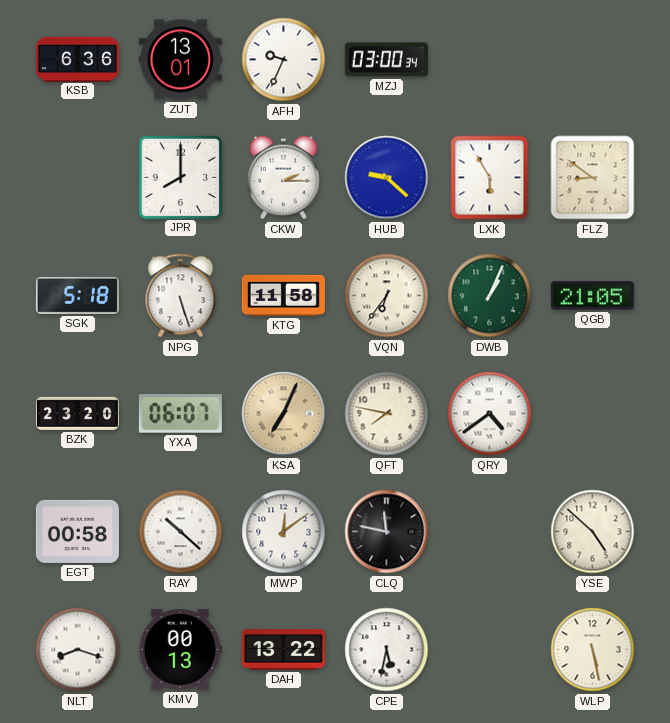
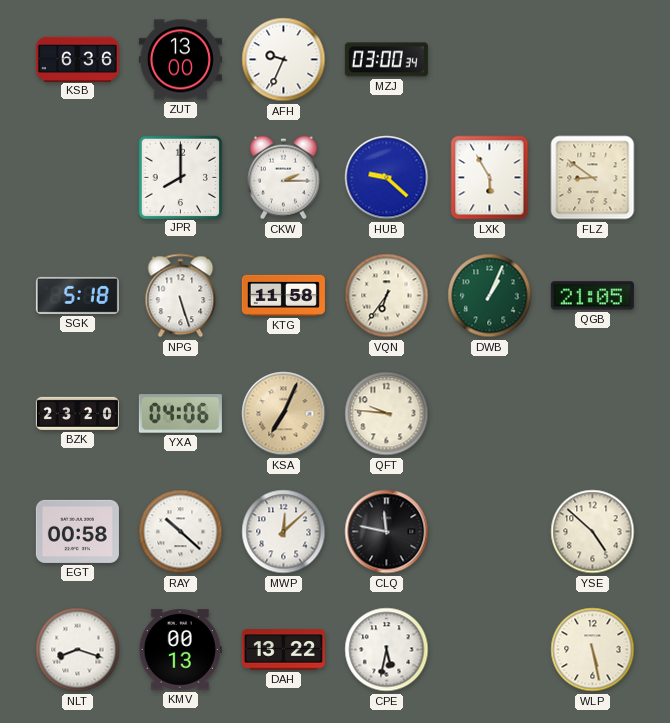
ZUT: 13:01 -> 13:00 (180, 60)
YXA: 06:07 -> 04:06 (180, 414)
QFT: 7:47 -> 9:46 (387, 414)
QRY: 4:39 -> none (490, 414)
MWP: 12:09 -> 12:08 (284, 532)
